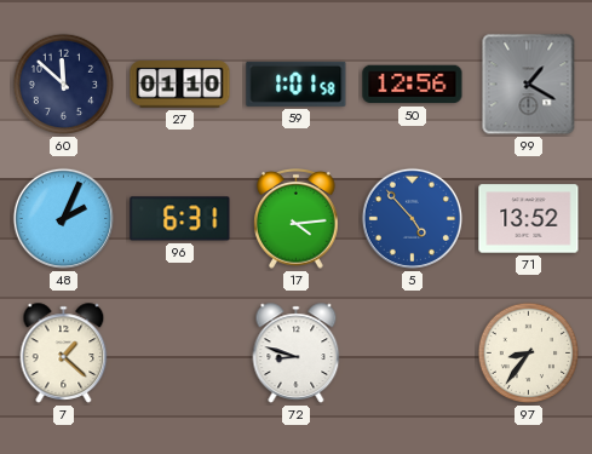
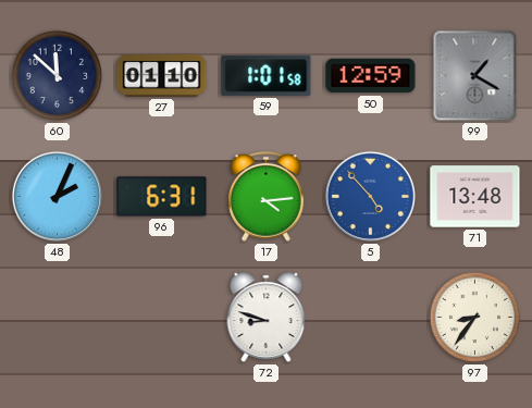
50: 12:56 -> 12:59 (371, 76)
71: 13:52 -> 13:48 (475, 197)
7: 1:22 -> none (64, 354)
